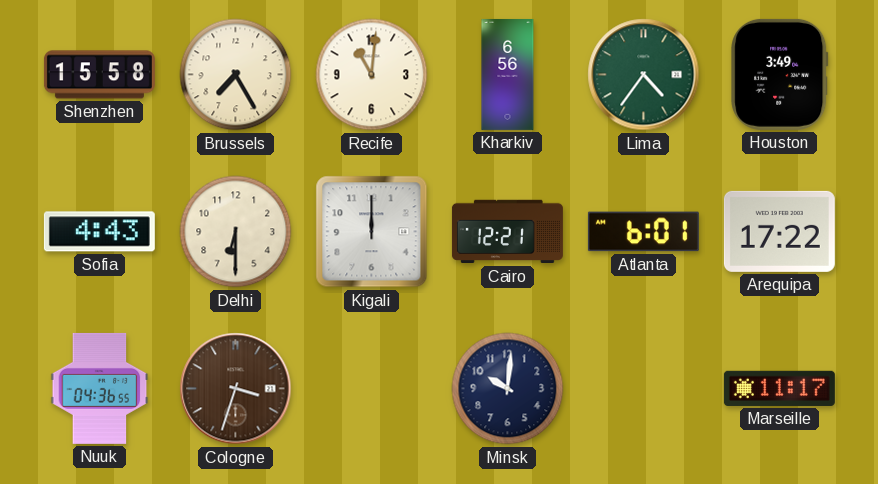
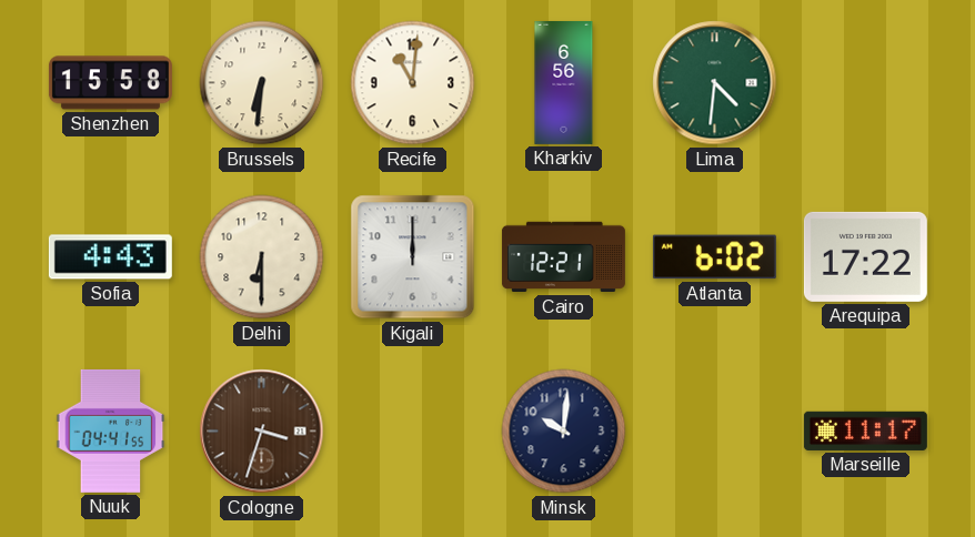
Brussels: 7:25 -> 6:31 (262, 83)
Lima: 4:36 -> 4:31 (715, 83)
Houston: 3:49 -> none (780, 74)
Atlanta: 6:01 -> 6:02 (714, 257)
Nuuk: 04:36 -> 04:41 (111, 430)
